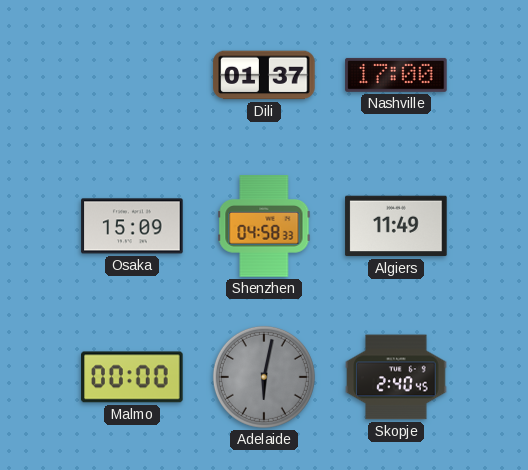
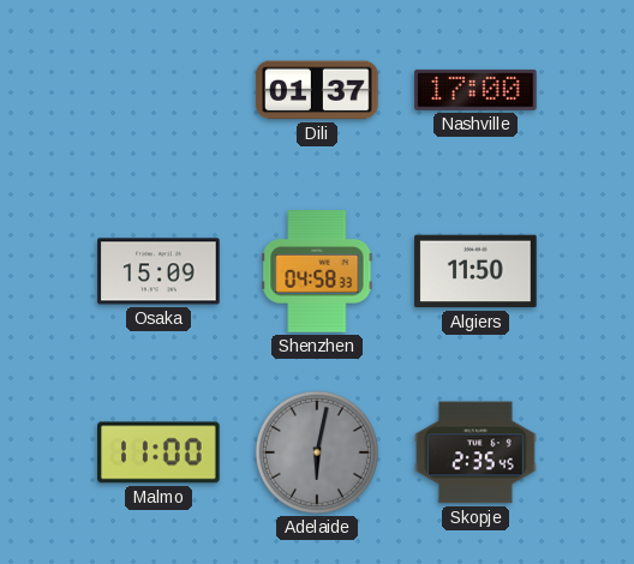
Algiers: 11:49 -> 11:50 (475, 271)
Malmo: 00:00 -> 11:00 (158, 452)
Skopje: 2:40 -> 2:35 (475, 452)
